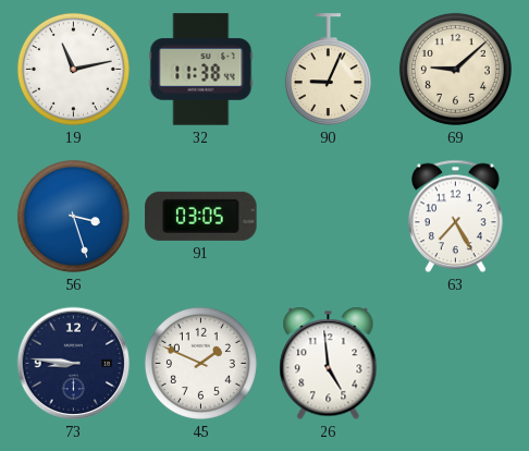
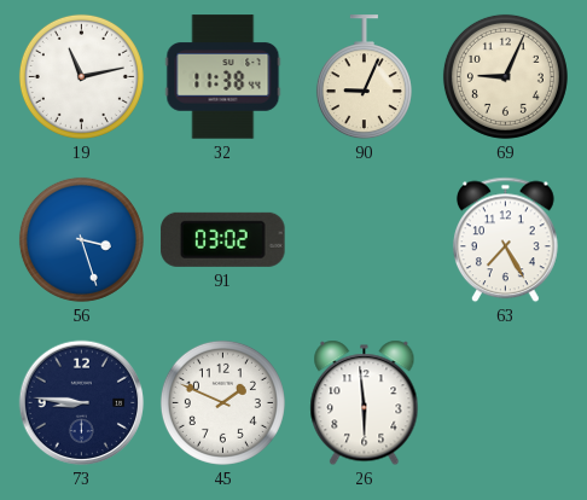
69: 9:08 -> 9:04 (505, 76)
91: 03:05 -> 03:02 (223, 239)
26: 4:59 -> 5:59 (365, 403)
